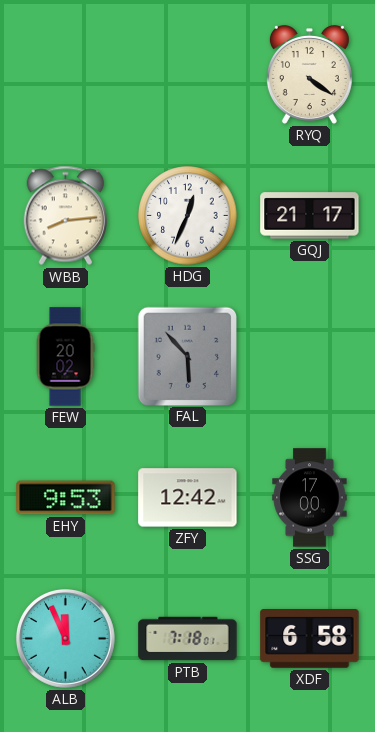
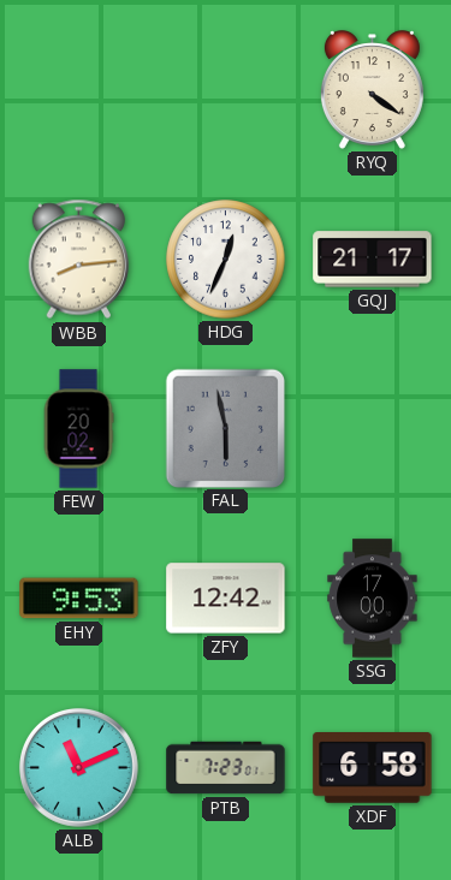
FAL: 5:53 -> 5:58 (225, 428)
ALB: 11:56 -> 11:11 (79, 768)
PTB: 7:18 -> 7:23 (226, 768)
